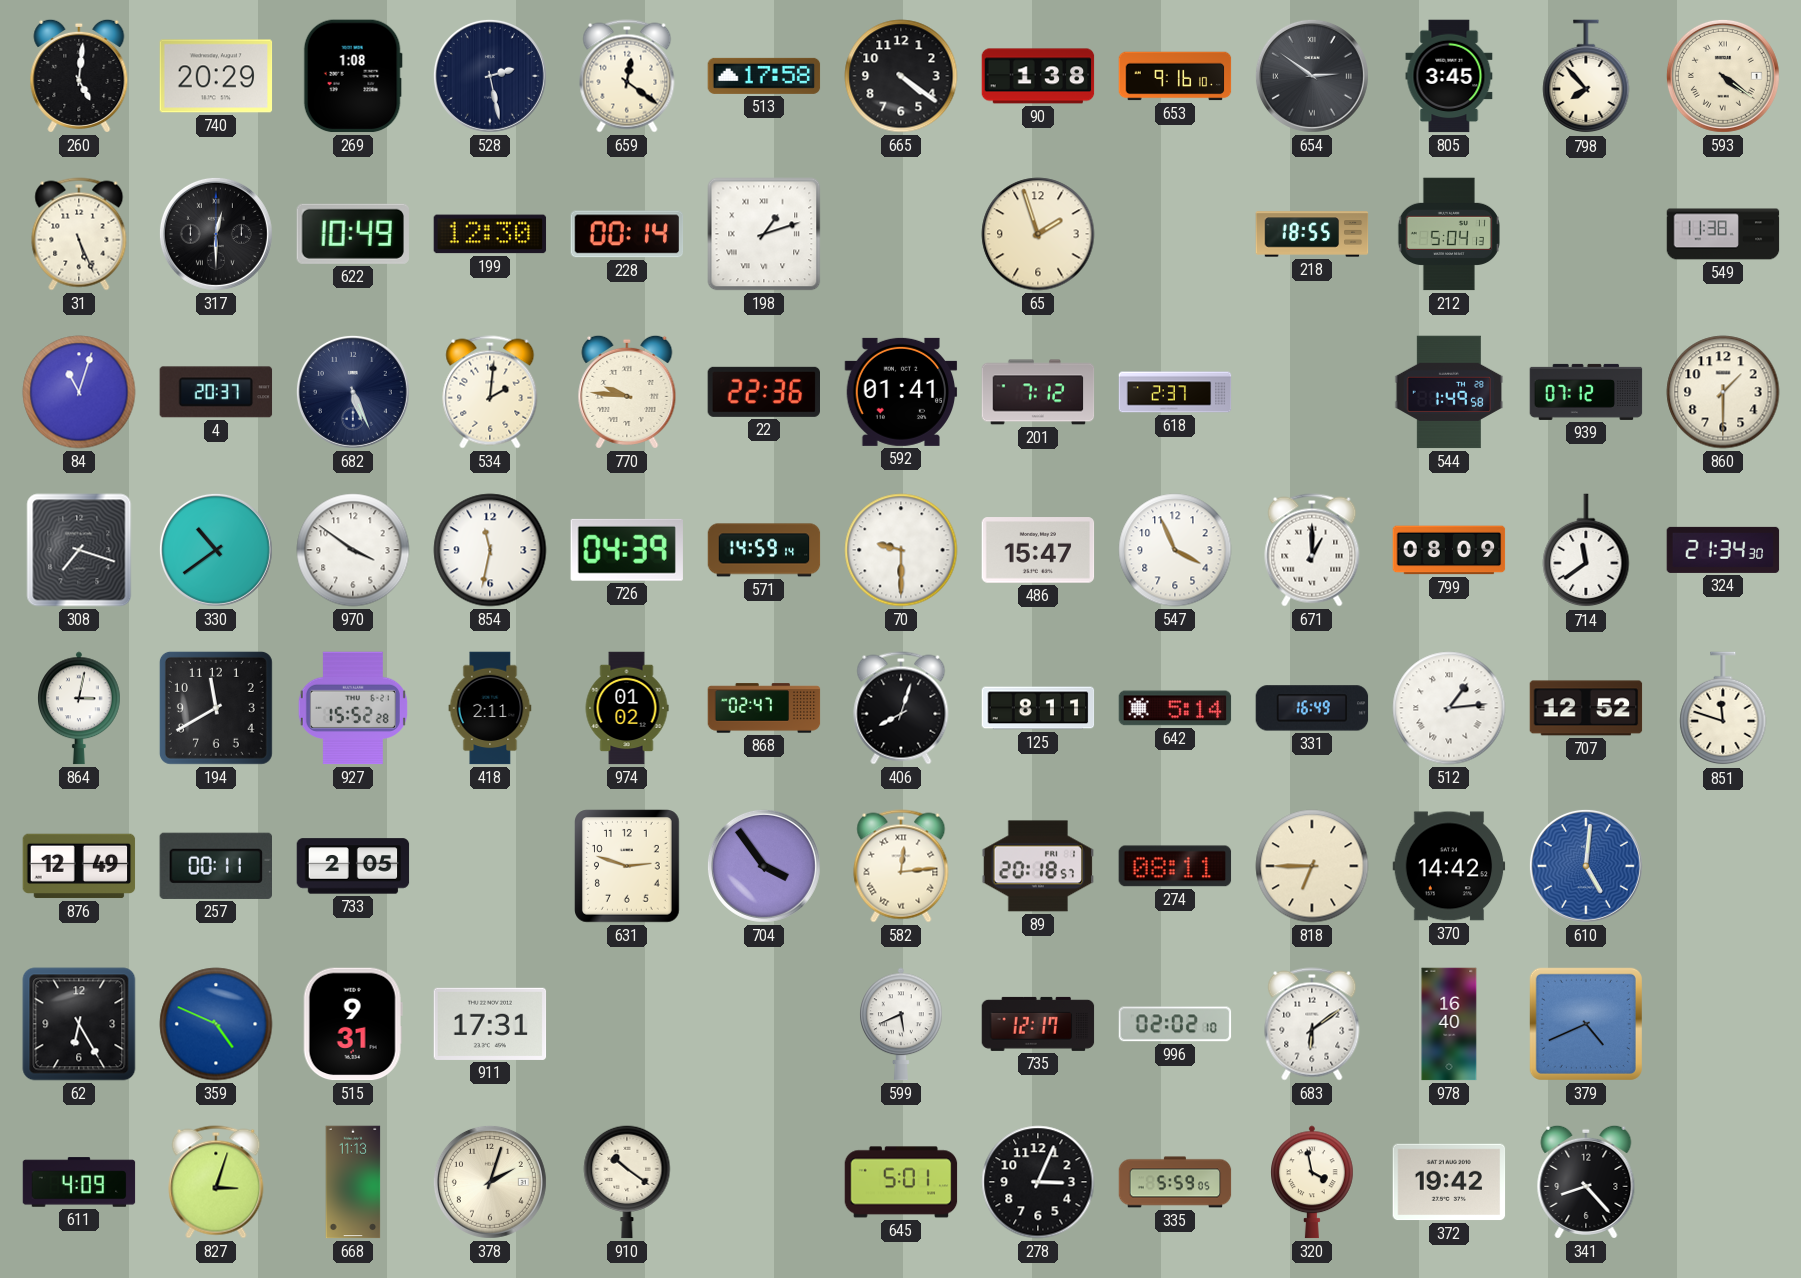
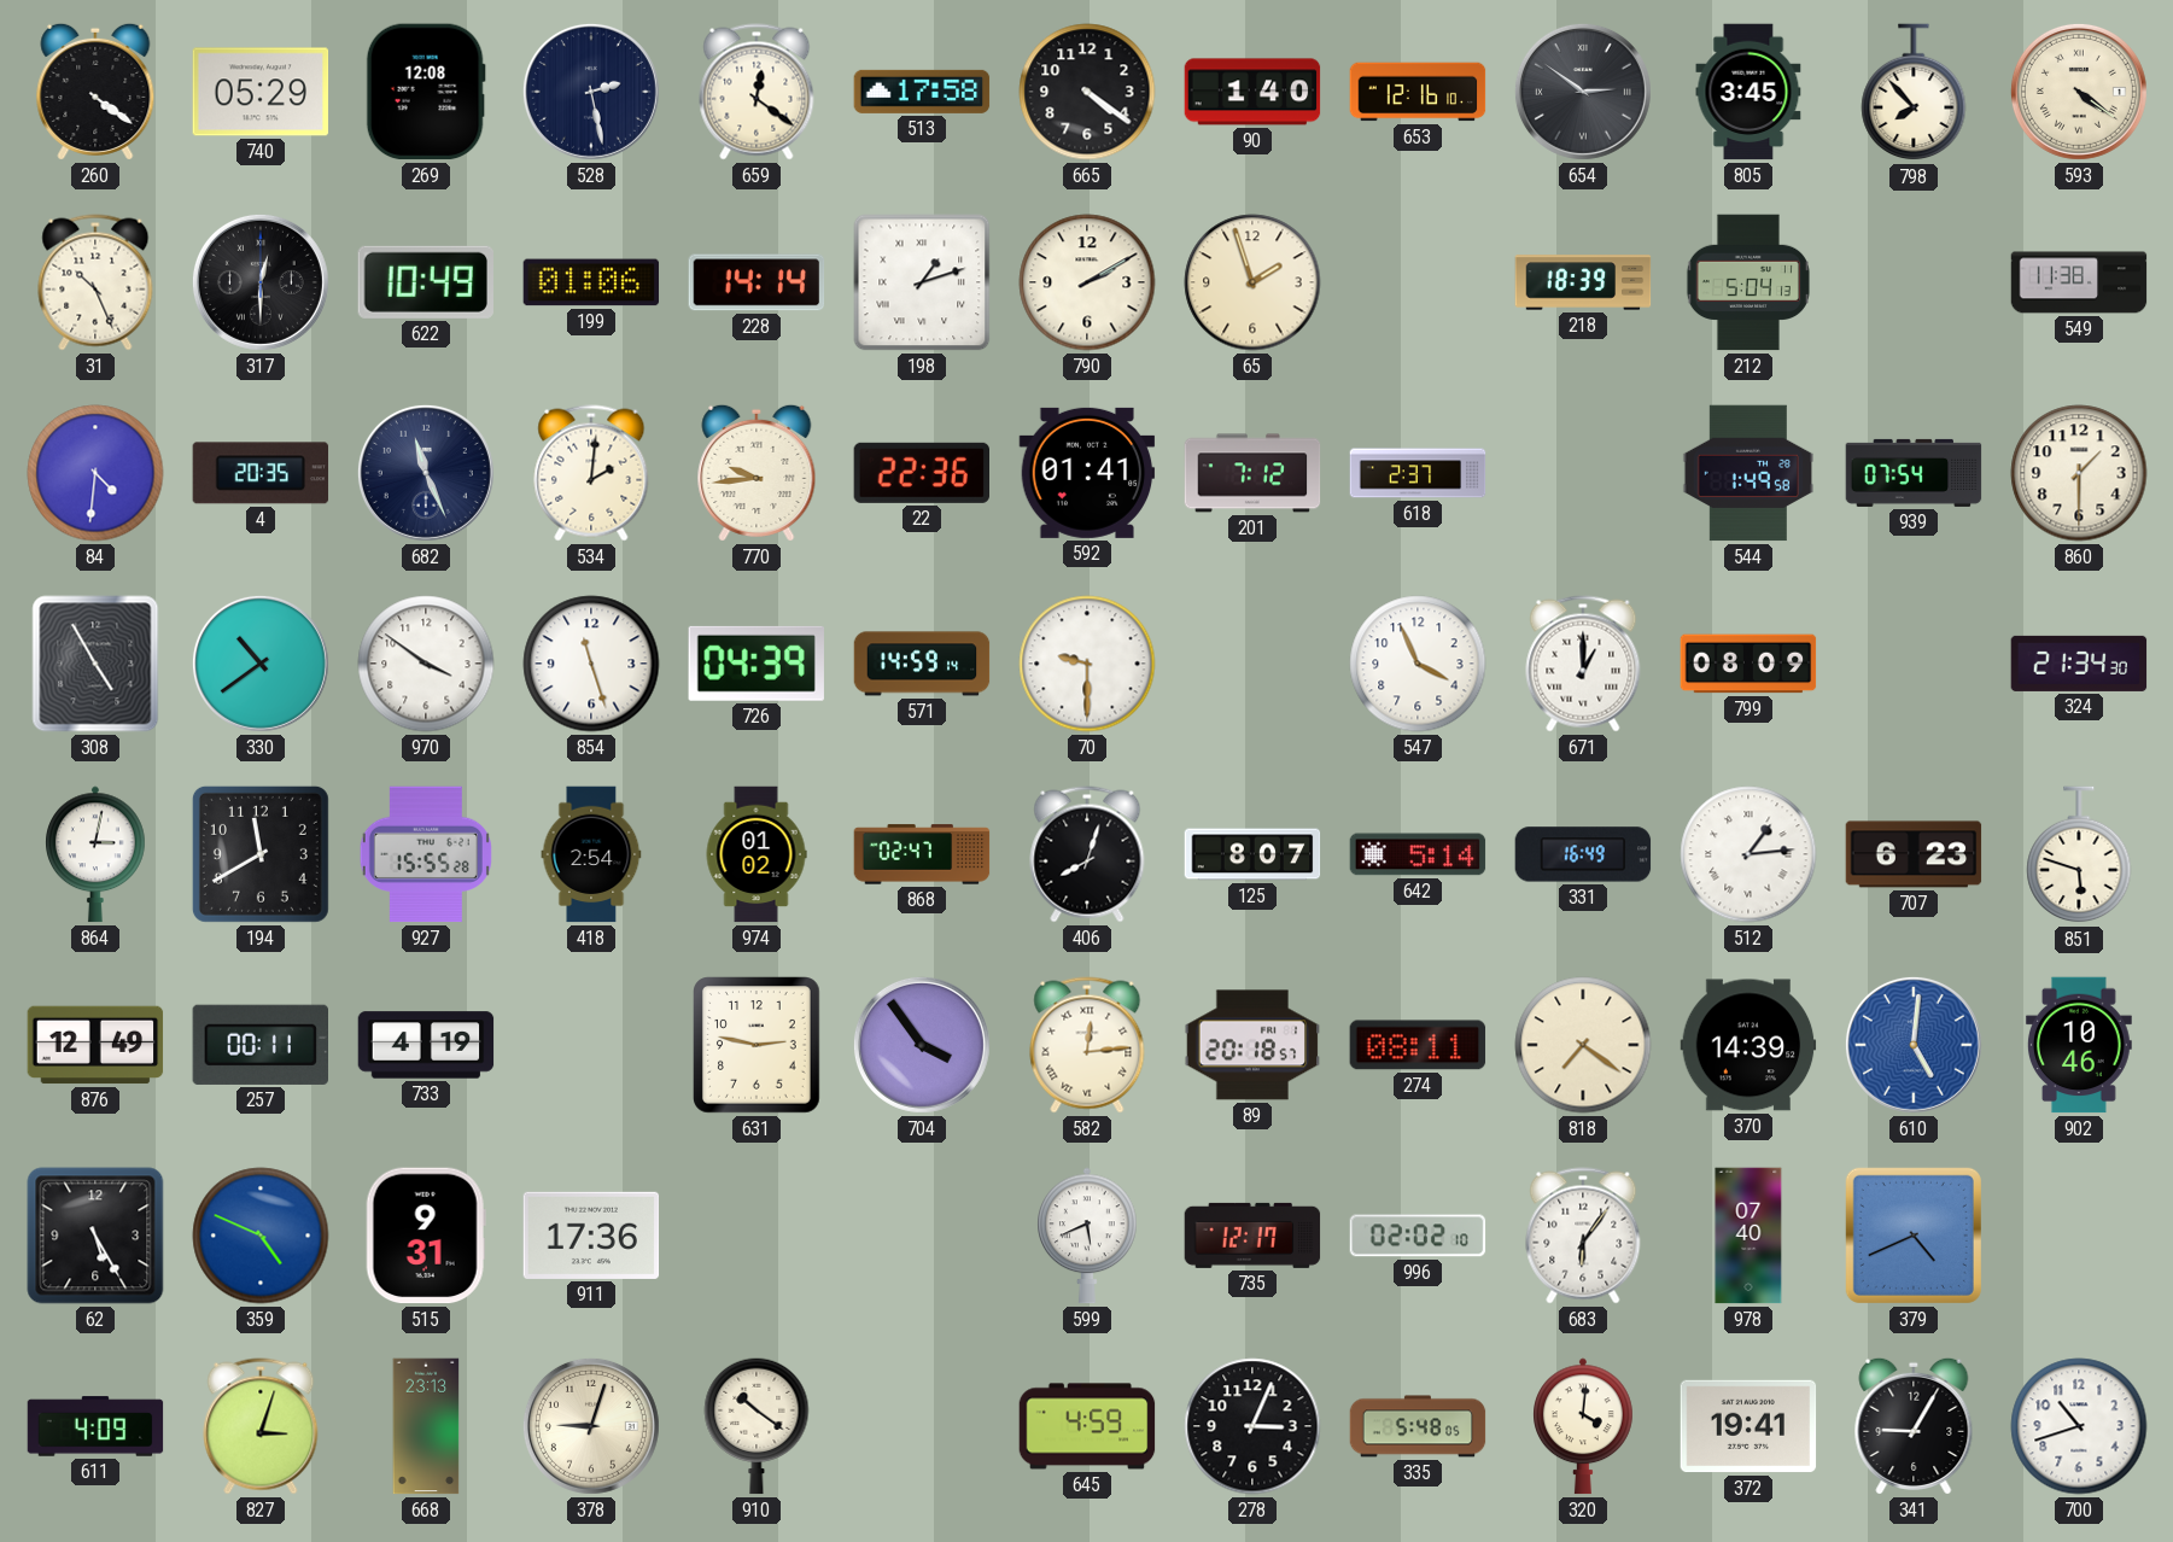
260: 5:01 -> 4:21 (95, 92)
740: 20:29 -> 05:29 (261, 92)
269: 1:08 -> 12:08 (426, 92)
90: 1:38 -> 1:40 (1252, 92)
653: 9:16 -> 12:16 (1418, 92)
31: 5:26 -> 10:26 (95, 282)
199: 12:30 -> 01:06 (591, 282)
228: 00:14 -> 14:14 (757, 282)
790: none -> 2:10 (1087, 282)
218: 18:55 -> 18:39 (1583, 282)
84: 11:03 -> 4:31 (95, 473)
4: 20:37 -> 20:35 (261, 473)
682: 5:26 -> 11:26 (426, 473)
770: 9:46 -> 9:44 (757, 473)
939: 07:12 -> 07:54 (1914, 473)
308: 7:18 -> 4:55 (95, 664)
854: 11:32 -> 11:27 (591, 664)
486: 15:47 -> none (1038, 550)
714: 11:39 -> none (1586, 551)
927: 15:52 -> 15:55 (426, 854)
418: 2:11 -> 2:54 (591, 854)
125: 8:11 -> 8:07 (1252, 854)
707: 12:52 -> 6:23 (1914, 854)
851: 11:48 -> 5:48 (2079, 855)
733: 2:05 -> 4:19 (426, 1045)
631: 2:48 -> 2:47 (758, 1045)
818: 6:45 -> 7:21 (1583, 1045)
370: 14:42 -> 14:39 (1748, 1045)
902: none -> 10:46 (2079, 1045)
62: 6:25 -> 5:25 (95, 1236)
911: 17:31 -> 17:36 (591, 1236)
683: 6:09 -> 6:06 (1583, 1236)
978: 16:40 -> 07:40 (1748, 1236)
668: 11:13 -> 23:13 (426, 1426)
378: 2:03 -> 9:03 (591, 1426)
645: 5:01 -> 4:59 (1087, 1426)
335: 5:59 -> 5:48 (1418, 1426)
320: 3:58 -> 4:01 (1584, 1426)
372: 19:42 -> 19:41 (1748, 1426)
341: 8:23 -> 9:05 (1914, 1426)
700: none -> 10:42 (2079, 1426)
